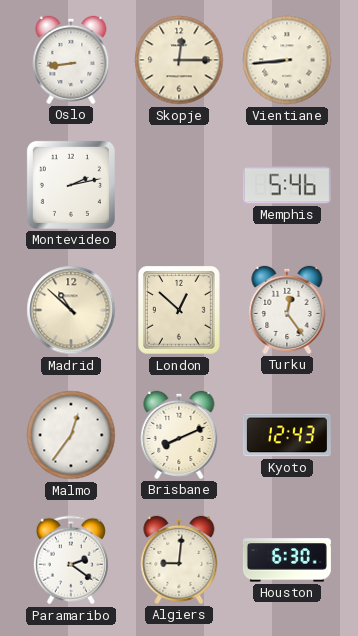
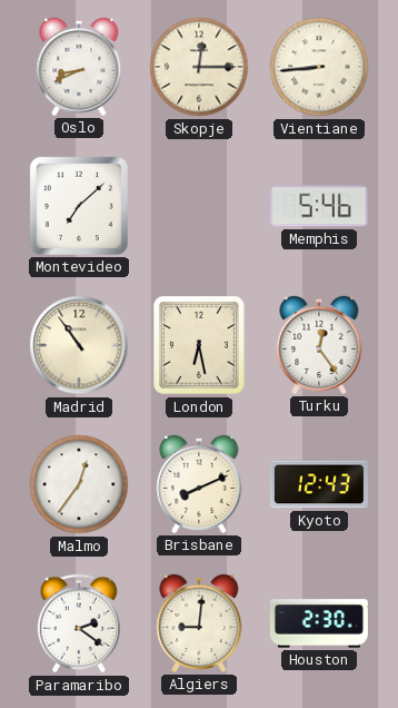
Oslo: 8:44 -> 8:41 (79, 67)
Montevideo: 2:13 -> 7:08 (79, 206)
Madrid: 10:52 -> 10:54 (79, 345)
London: 12:52 -> 6:28 (200, 346)
Houston: 6:30 -> 2:30 (319, 623)
